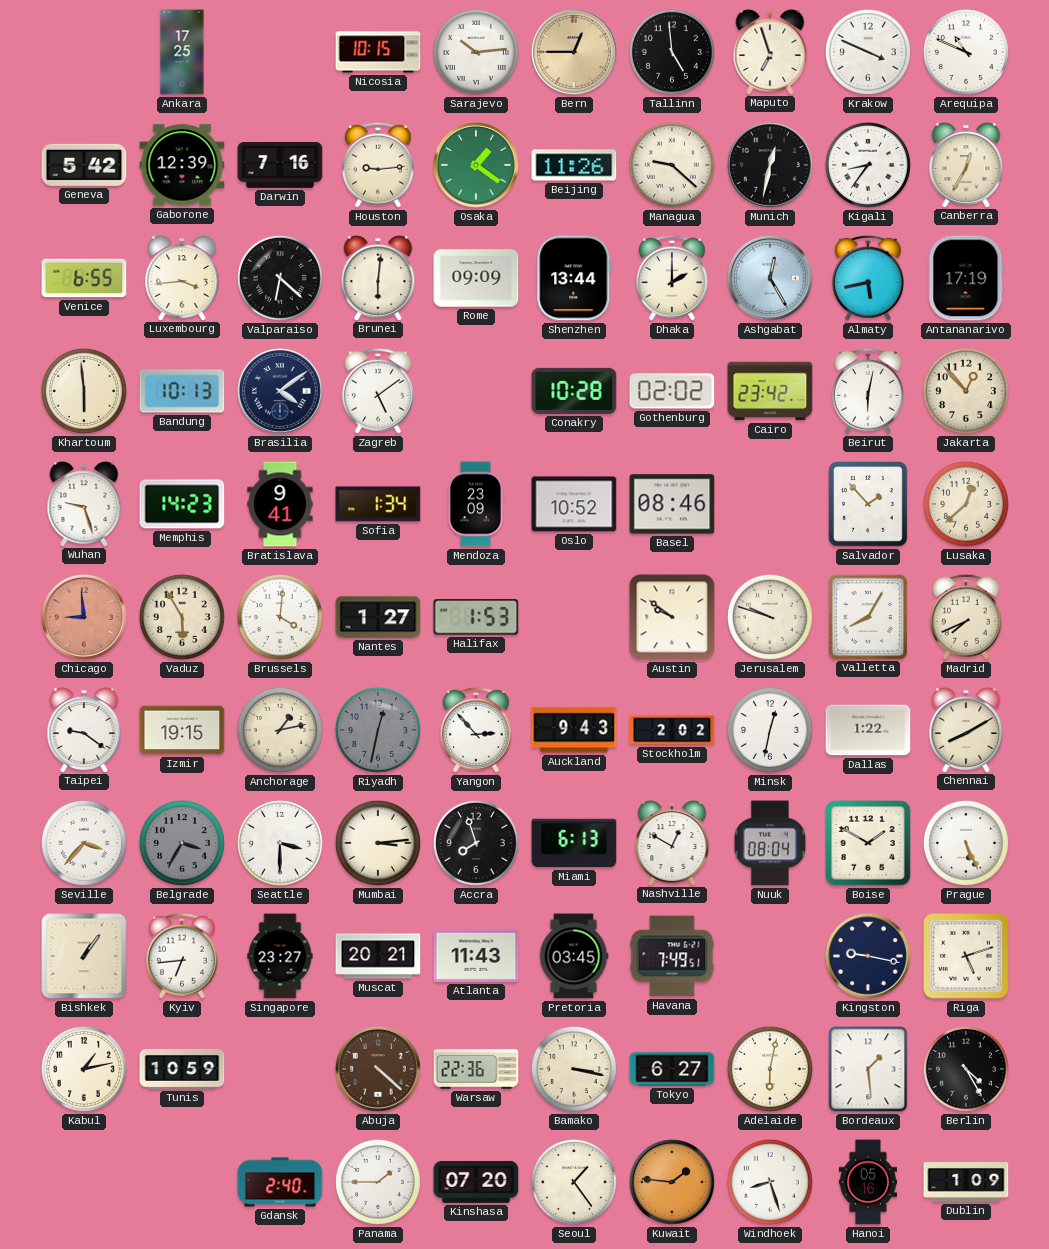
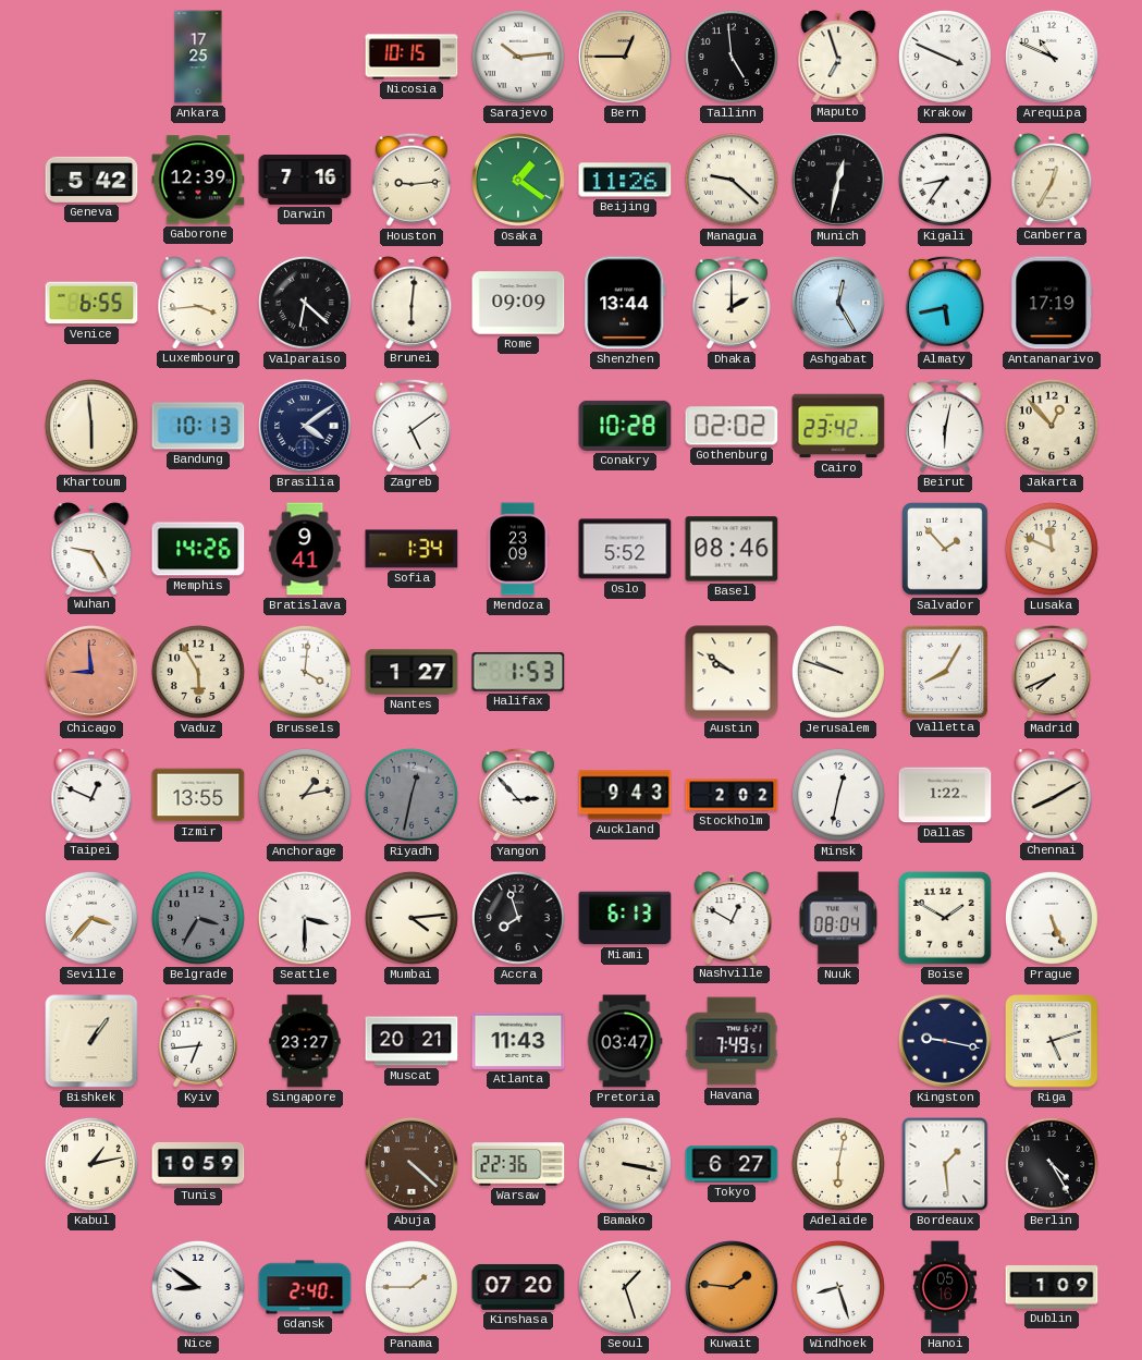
Wuhan: 9:27 -> 9:25 (91, 549)
Memphis: 14:23 -> 14:26 (198, 549)
Oslo: 10:52 -> 5:52 (625, 549)
Lusaka: 12:38 -> 11:49 (1052, 549)
Taipei: 9:21 -> 12:49 (91, 795)
Izmir: 19:15 -> 13:55 (198, 795)
Mumbai: 3:14 -> 4:14 (412, 918)
Pretoria: 03:45 -> 03:47 (625, 1041)
Nice: none -> 8:51 (198, 1287)
Seoul: 1:24 -> 1:27 (625, 1287)
